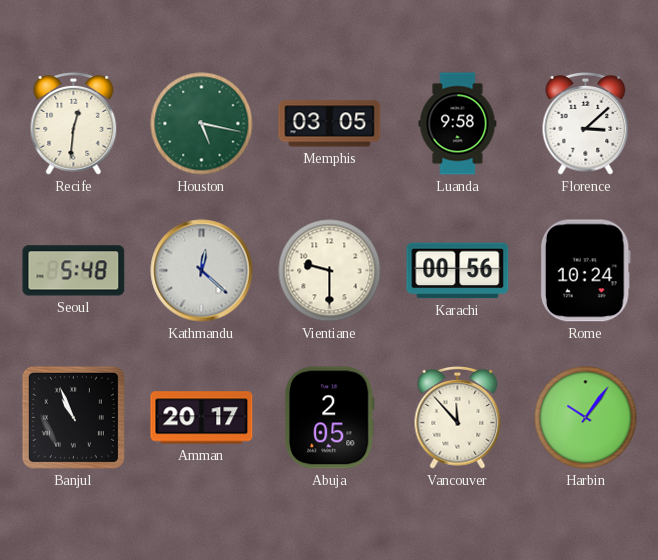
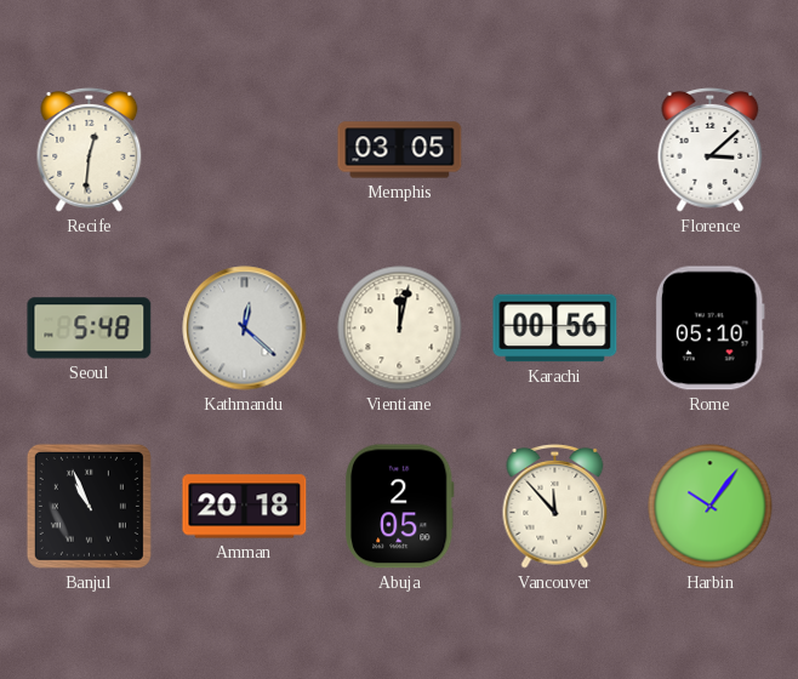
Houston: 5:17 -> none (202, 124)
Luanda: 9:58 -> none (458, 124)
Vientiane: 9:30 -> 12:02 (400, 329)
Rome: 10:24 -> 05:10 (709, 329)
Amman: 20:17 -> 20:18 (245, 507)
